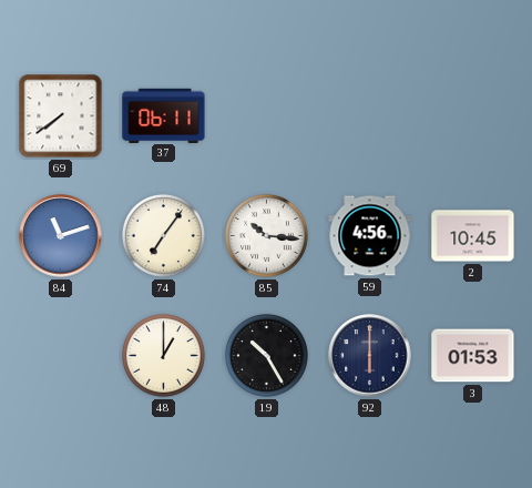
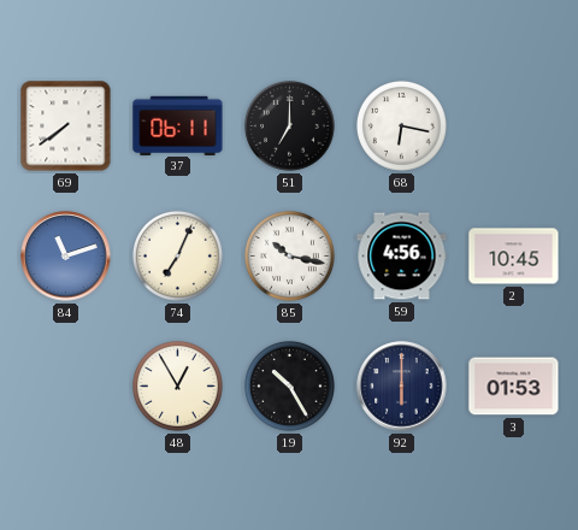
51: none -> 7:00 (289, 125)
68: none -> 6:17 (401, 125)
74: 7:06 -> 7:04 (177, 255)
85: 10:16 -> 10:17 (289, 255)
48: 1:00 -> 12:55 (177, 385)
